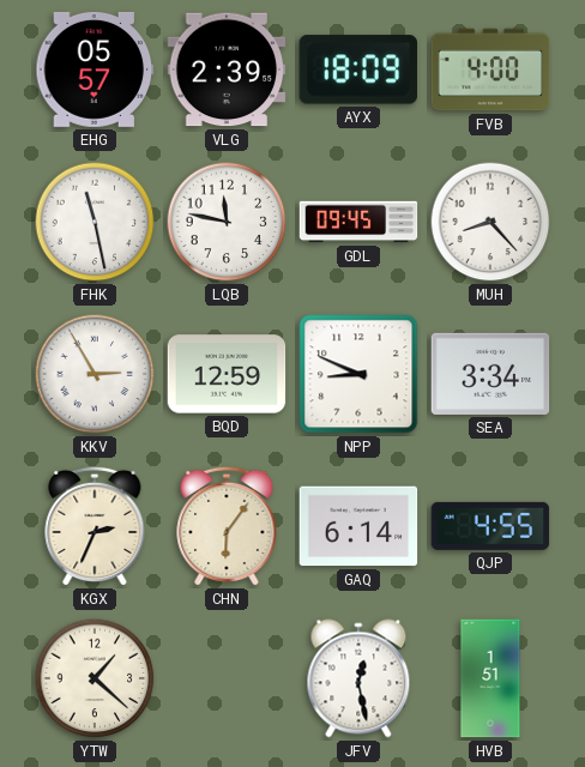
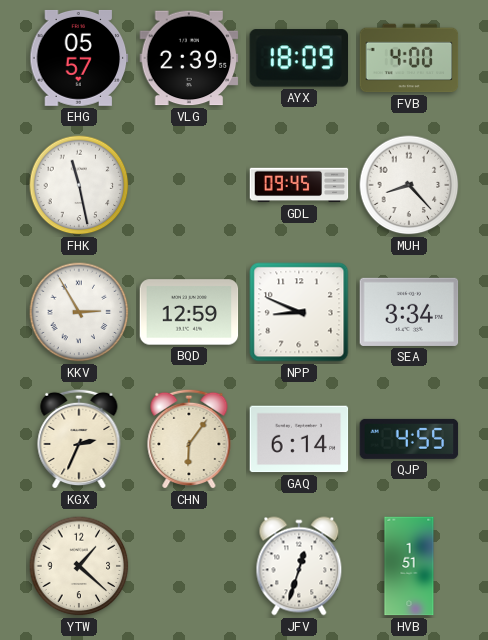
LQB: 11:47 -> none (227, 222)
JFV: 12:28 -> 12:33 (299, 566)
